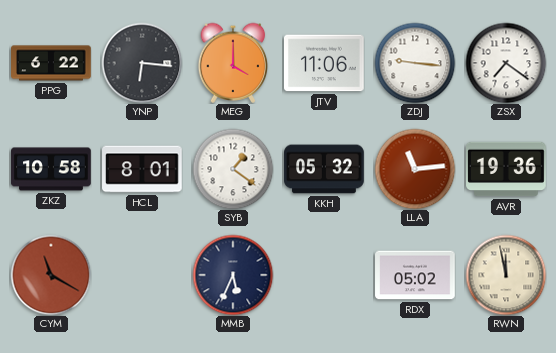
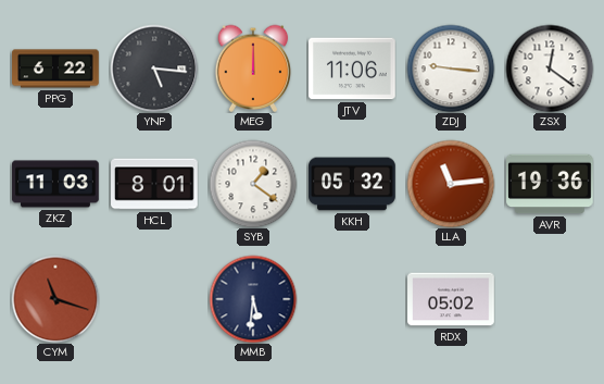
YNP: 6:16 -> 5:16 (154, 69)
MEG: 4:00 -> 12:00 (253, 69)
ZSX: 7:21 -> 12:21 (550, 69)
ZKZ: 10:58 -> 11:03 (55, 184)
CYM: 11:20 -> 11:18 (55, 299)
MMB: 5:34 -> 5:31 (253, 299)
RWN: 11:58 -> none (506, 275)
